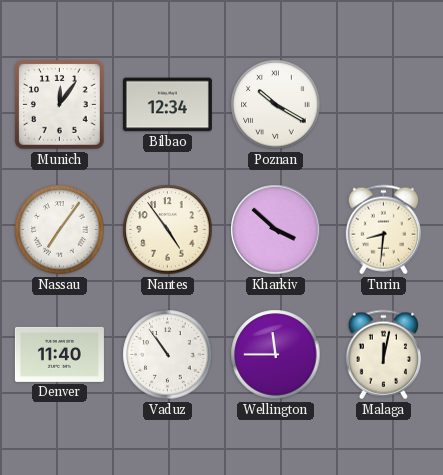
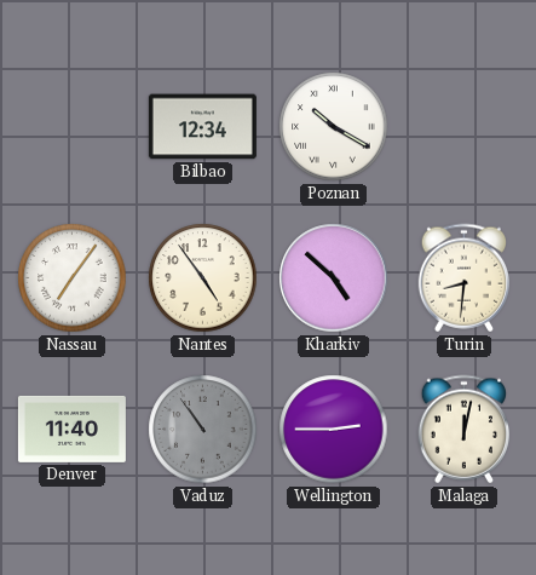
Munich: 12:06 -> none (60, 105)
Kharkiv: 3:52 -> 4:52 (334, 278)
Vaduz dial: white -> grey (203, 430)
Wellington: 11:45 -> 2:45 (334, 430)
